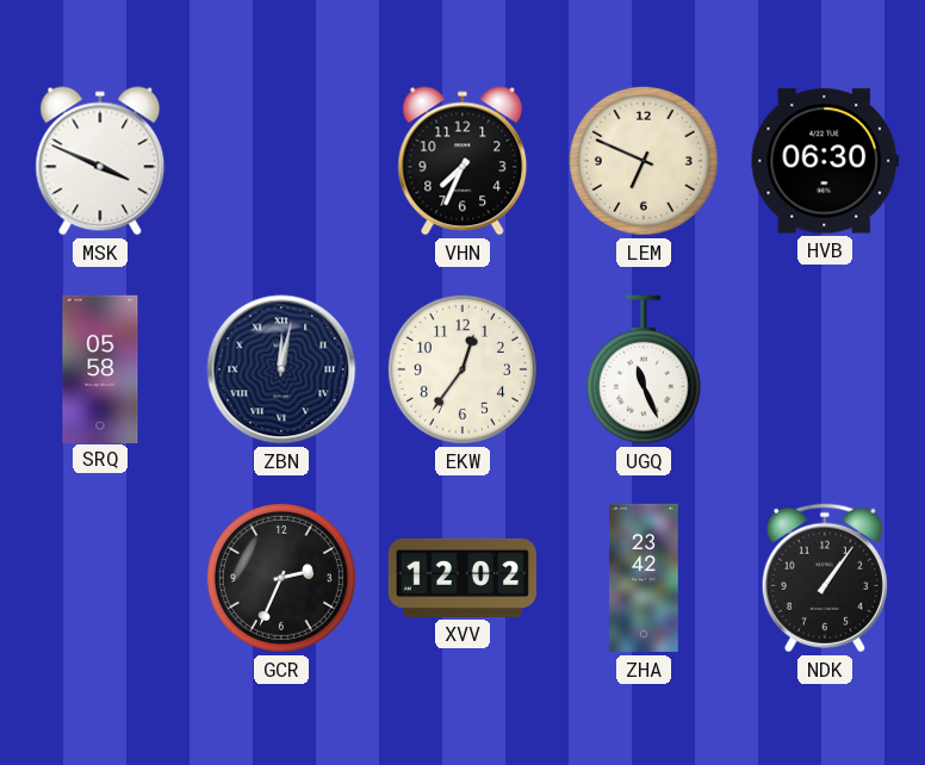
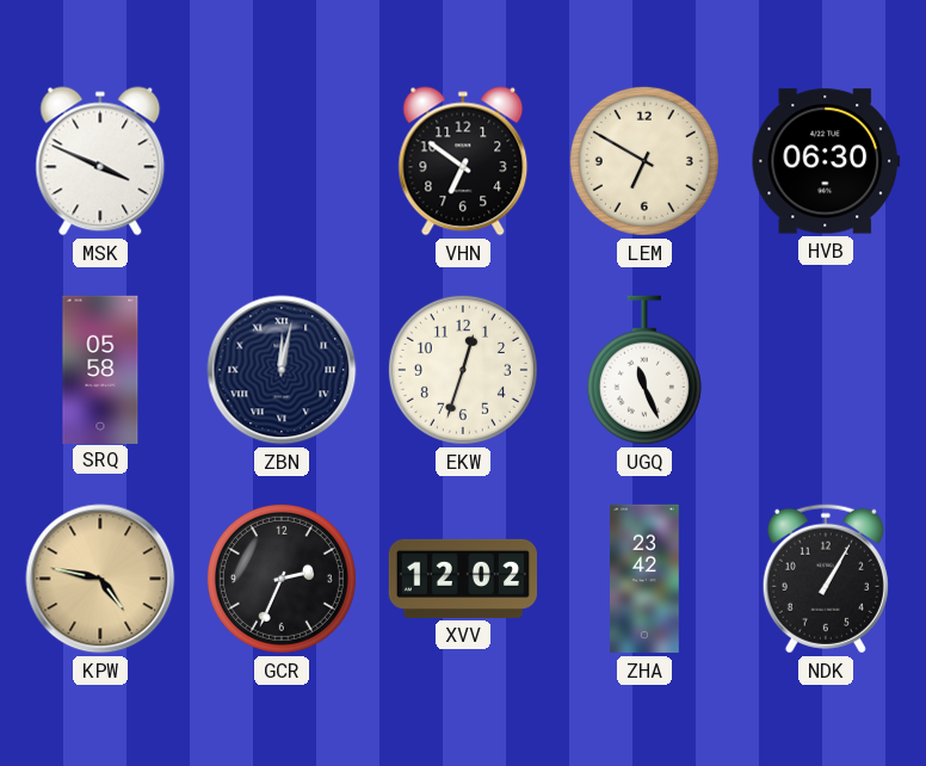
VHN: 7:34 -> 6:51 (463, 161)
LEM: 6:49 -> 6:50 (644, 161)
EKW: 12:36 -> 12:33 (463, 370)
KPW: none -> 4:47 (100, 579)
NDK: 1:06 -> 1:05 (826, 579)
